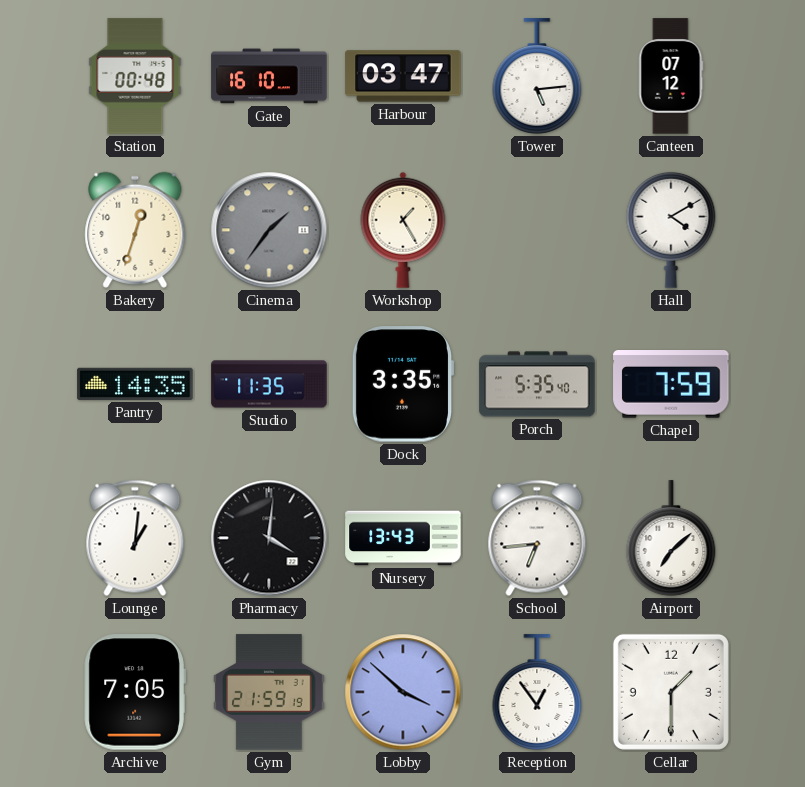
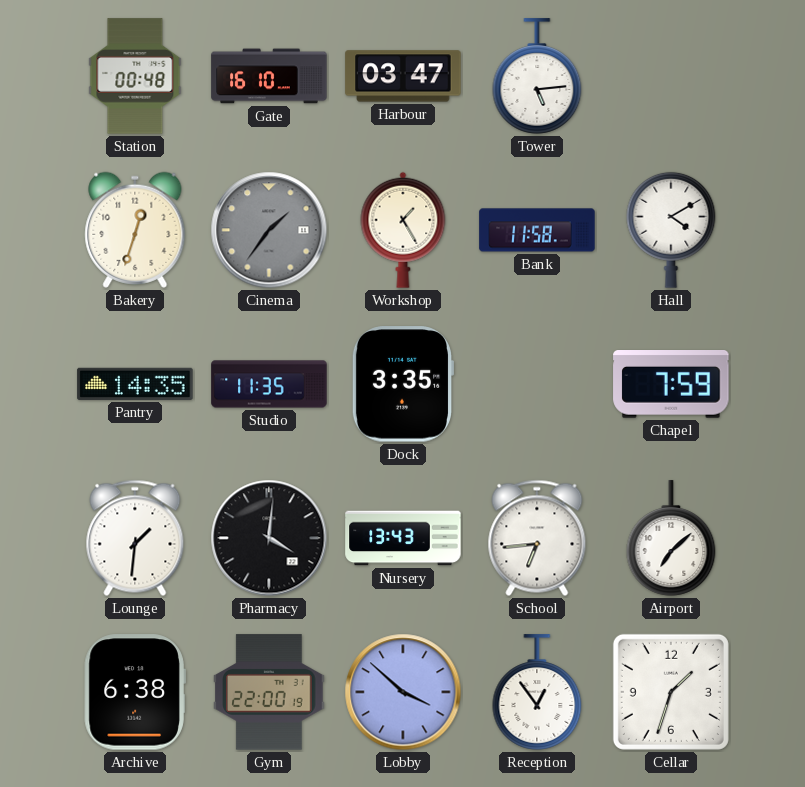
Canteen: 07:12 -> none (671, 76)
Bank: none -> 11:58 (537, 230)
Porch: 5:35 -> none (537, 384)
Lounge: 1:01 -> 1:31 (135, 538)
Archive: 7:05 -> 6:38 (135, 692)
Gym: 21:59 -> 22:00 (269, 692)
Cellar: 1:30 -> 1:33 (671, 692)
